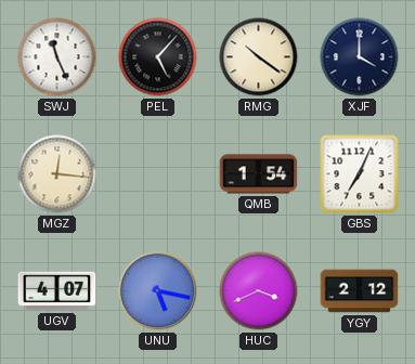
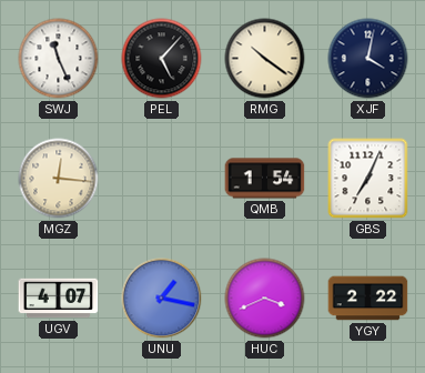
XJF: 4:00 -> 4:02 (368, 59)
UNU: 5:17 -> 1:17 (162, 299)
YGY: 2:12 -> 2:22 (368, 299)
